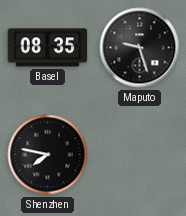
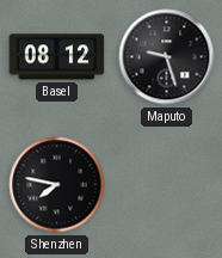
Basel: 08:35 -> 08:12 (57, 57)
